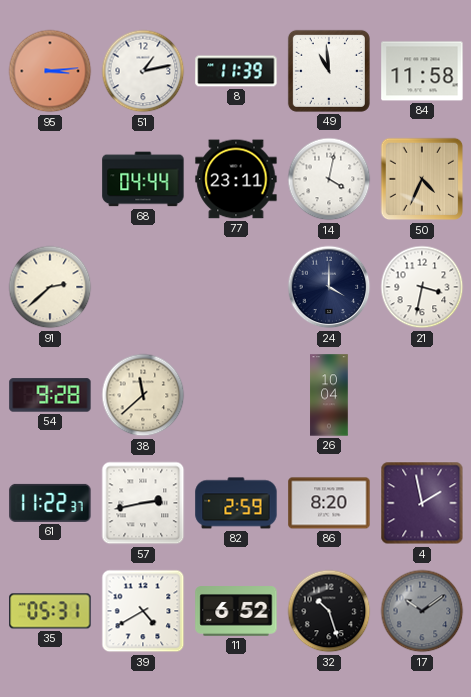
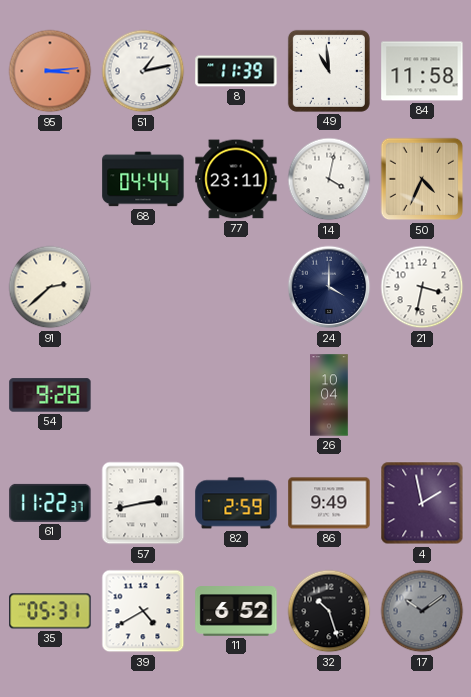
38: 11:38 -> none (143, 395)
86: 8:20 -> 9:49 (329, 503)
